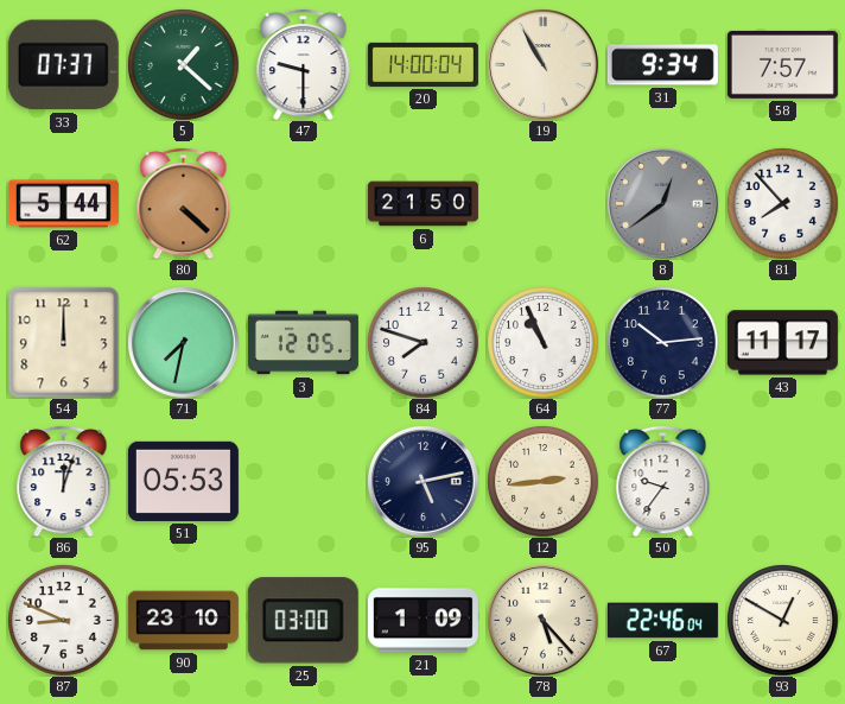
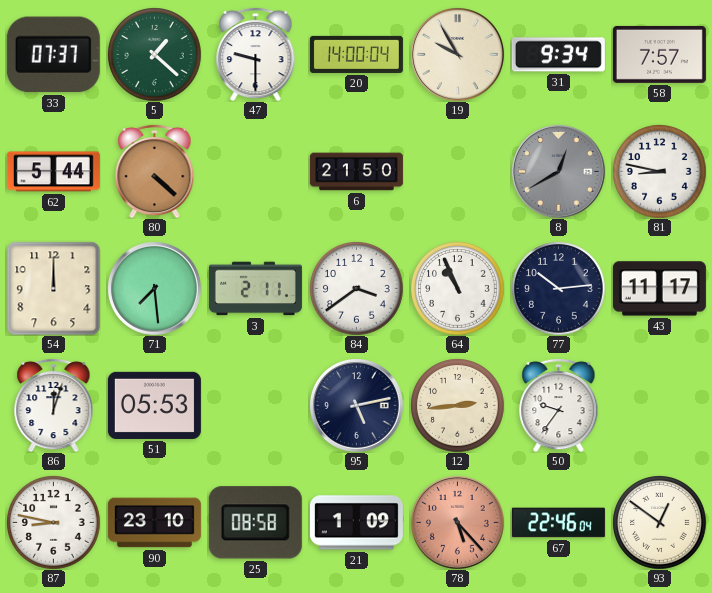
19: 10:55 -> 9:55 (457, 54)
8: 12:39 -> 12:40 (558, 171)
81: 7:53 -> 8:47 (659, 171)
71: 7:32 -> 7:29 (154, 288)
3: 12:05 -> 2:11 (255, 289)
84: 7:48 -> 3:39 (356, 288)
87: 8:49 -> 8:47 (53, 522)
25: 03:00 -> 08:58 (255, 523)
78 dial: cream -> salmon (457, 522)
93: 12:50 -> 12:51 (659, 522)
